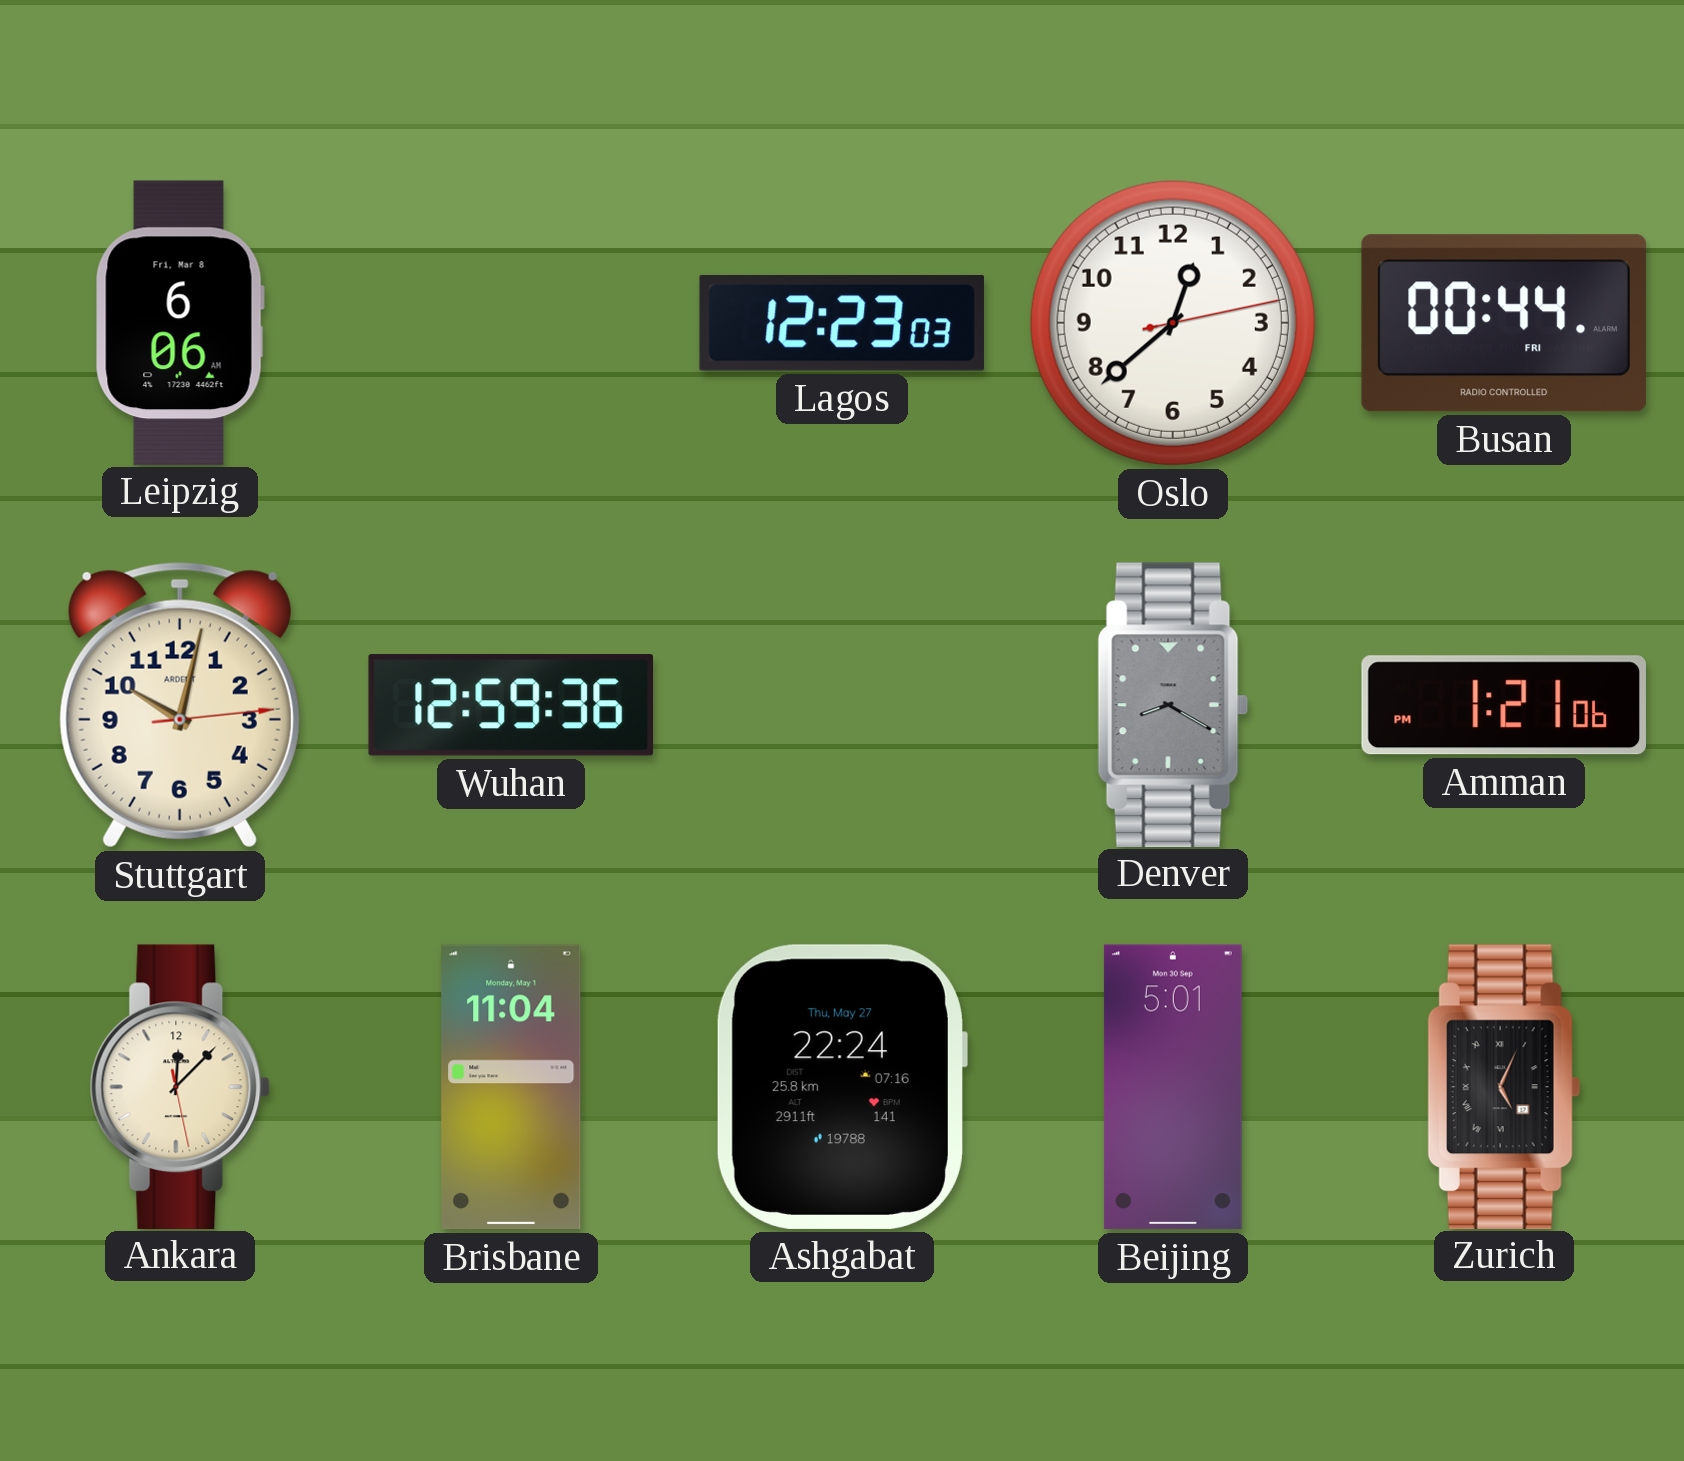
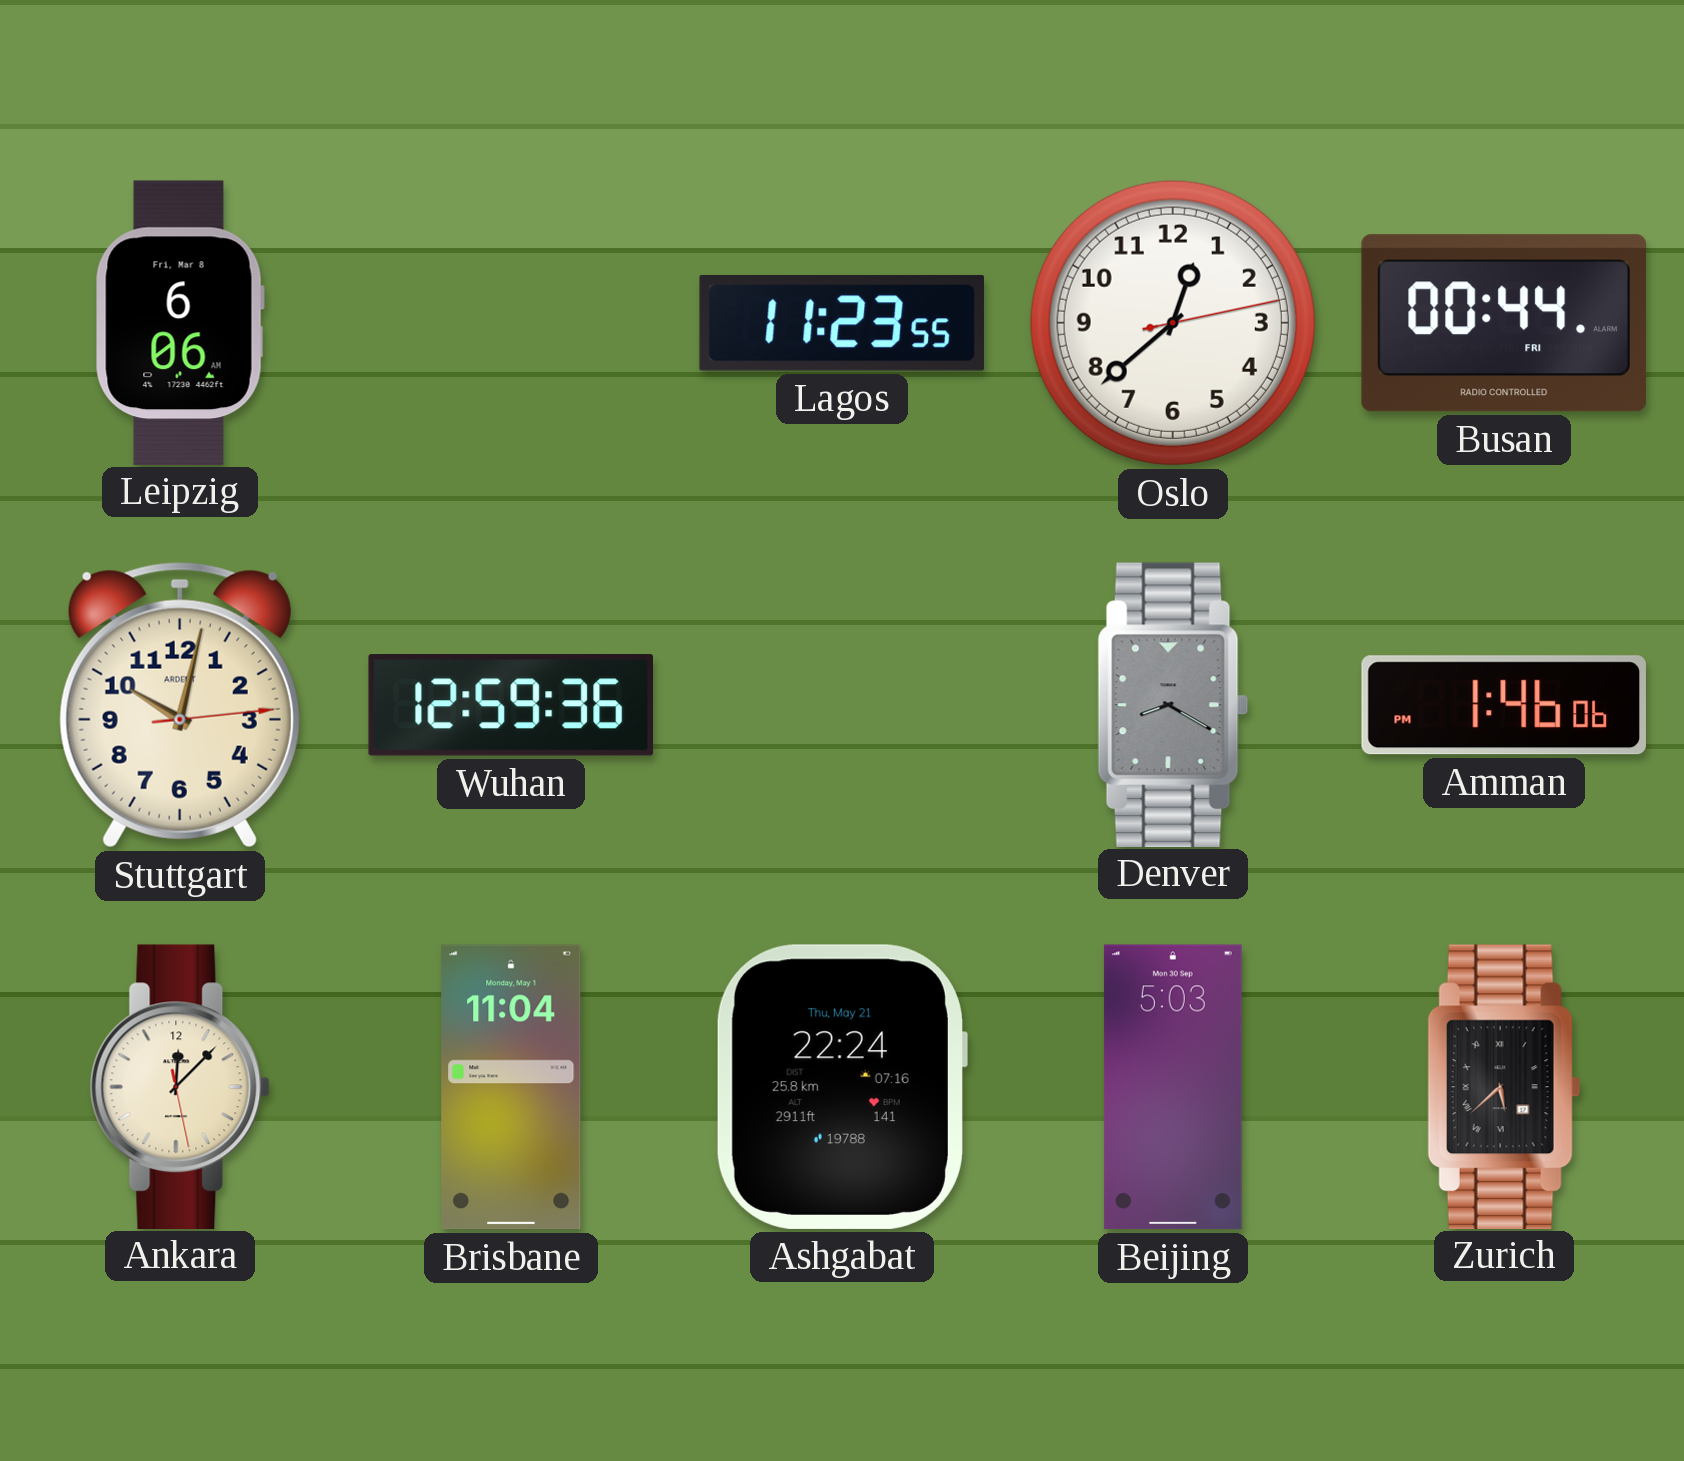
Lagos: 12:23 -> 11:23 (842, 323)
Amman: 1:21 -> 1:46 (1504, 705)
Ashgabat date: Thu, May 27 -> Thu, May 21 (841, 1087)
Beijing: 5:01 -> 5:03 (1173, 1087)
Zurich: 5:04 -> 5:38 (1504, 1086)
